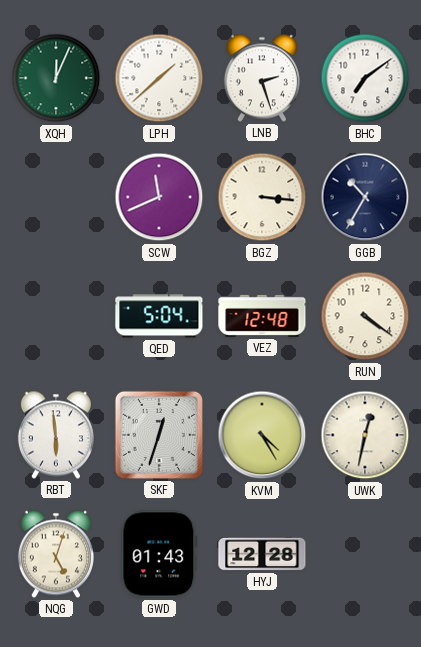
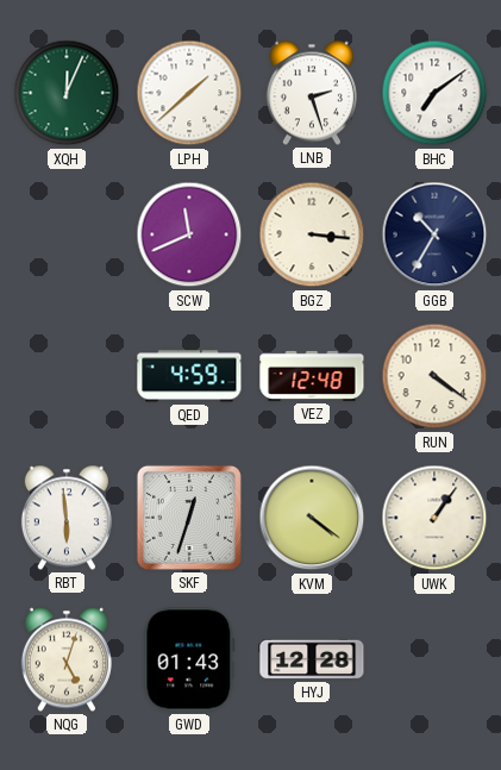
QED: 5:04 -> 4:59 (189, 376)
KVM: 4:25 -> 4:21 (312, 518)
UWK: 12:32 -> 1:06 (434, 518)
